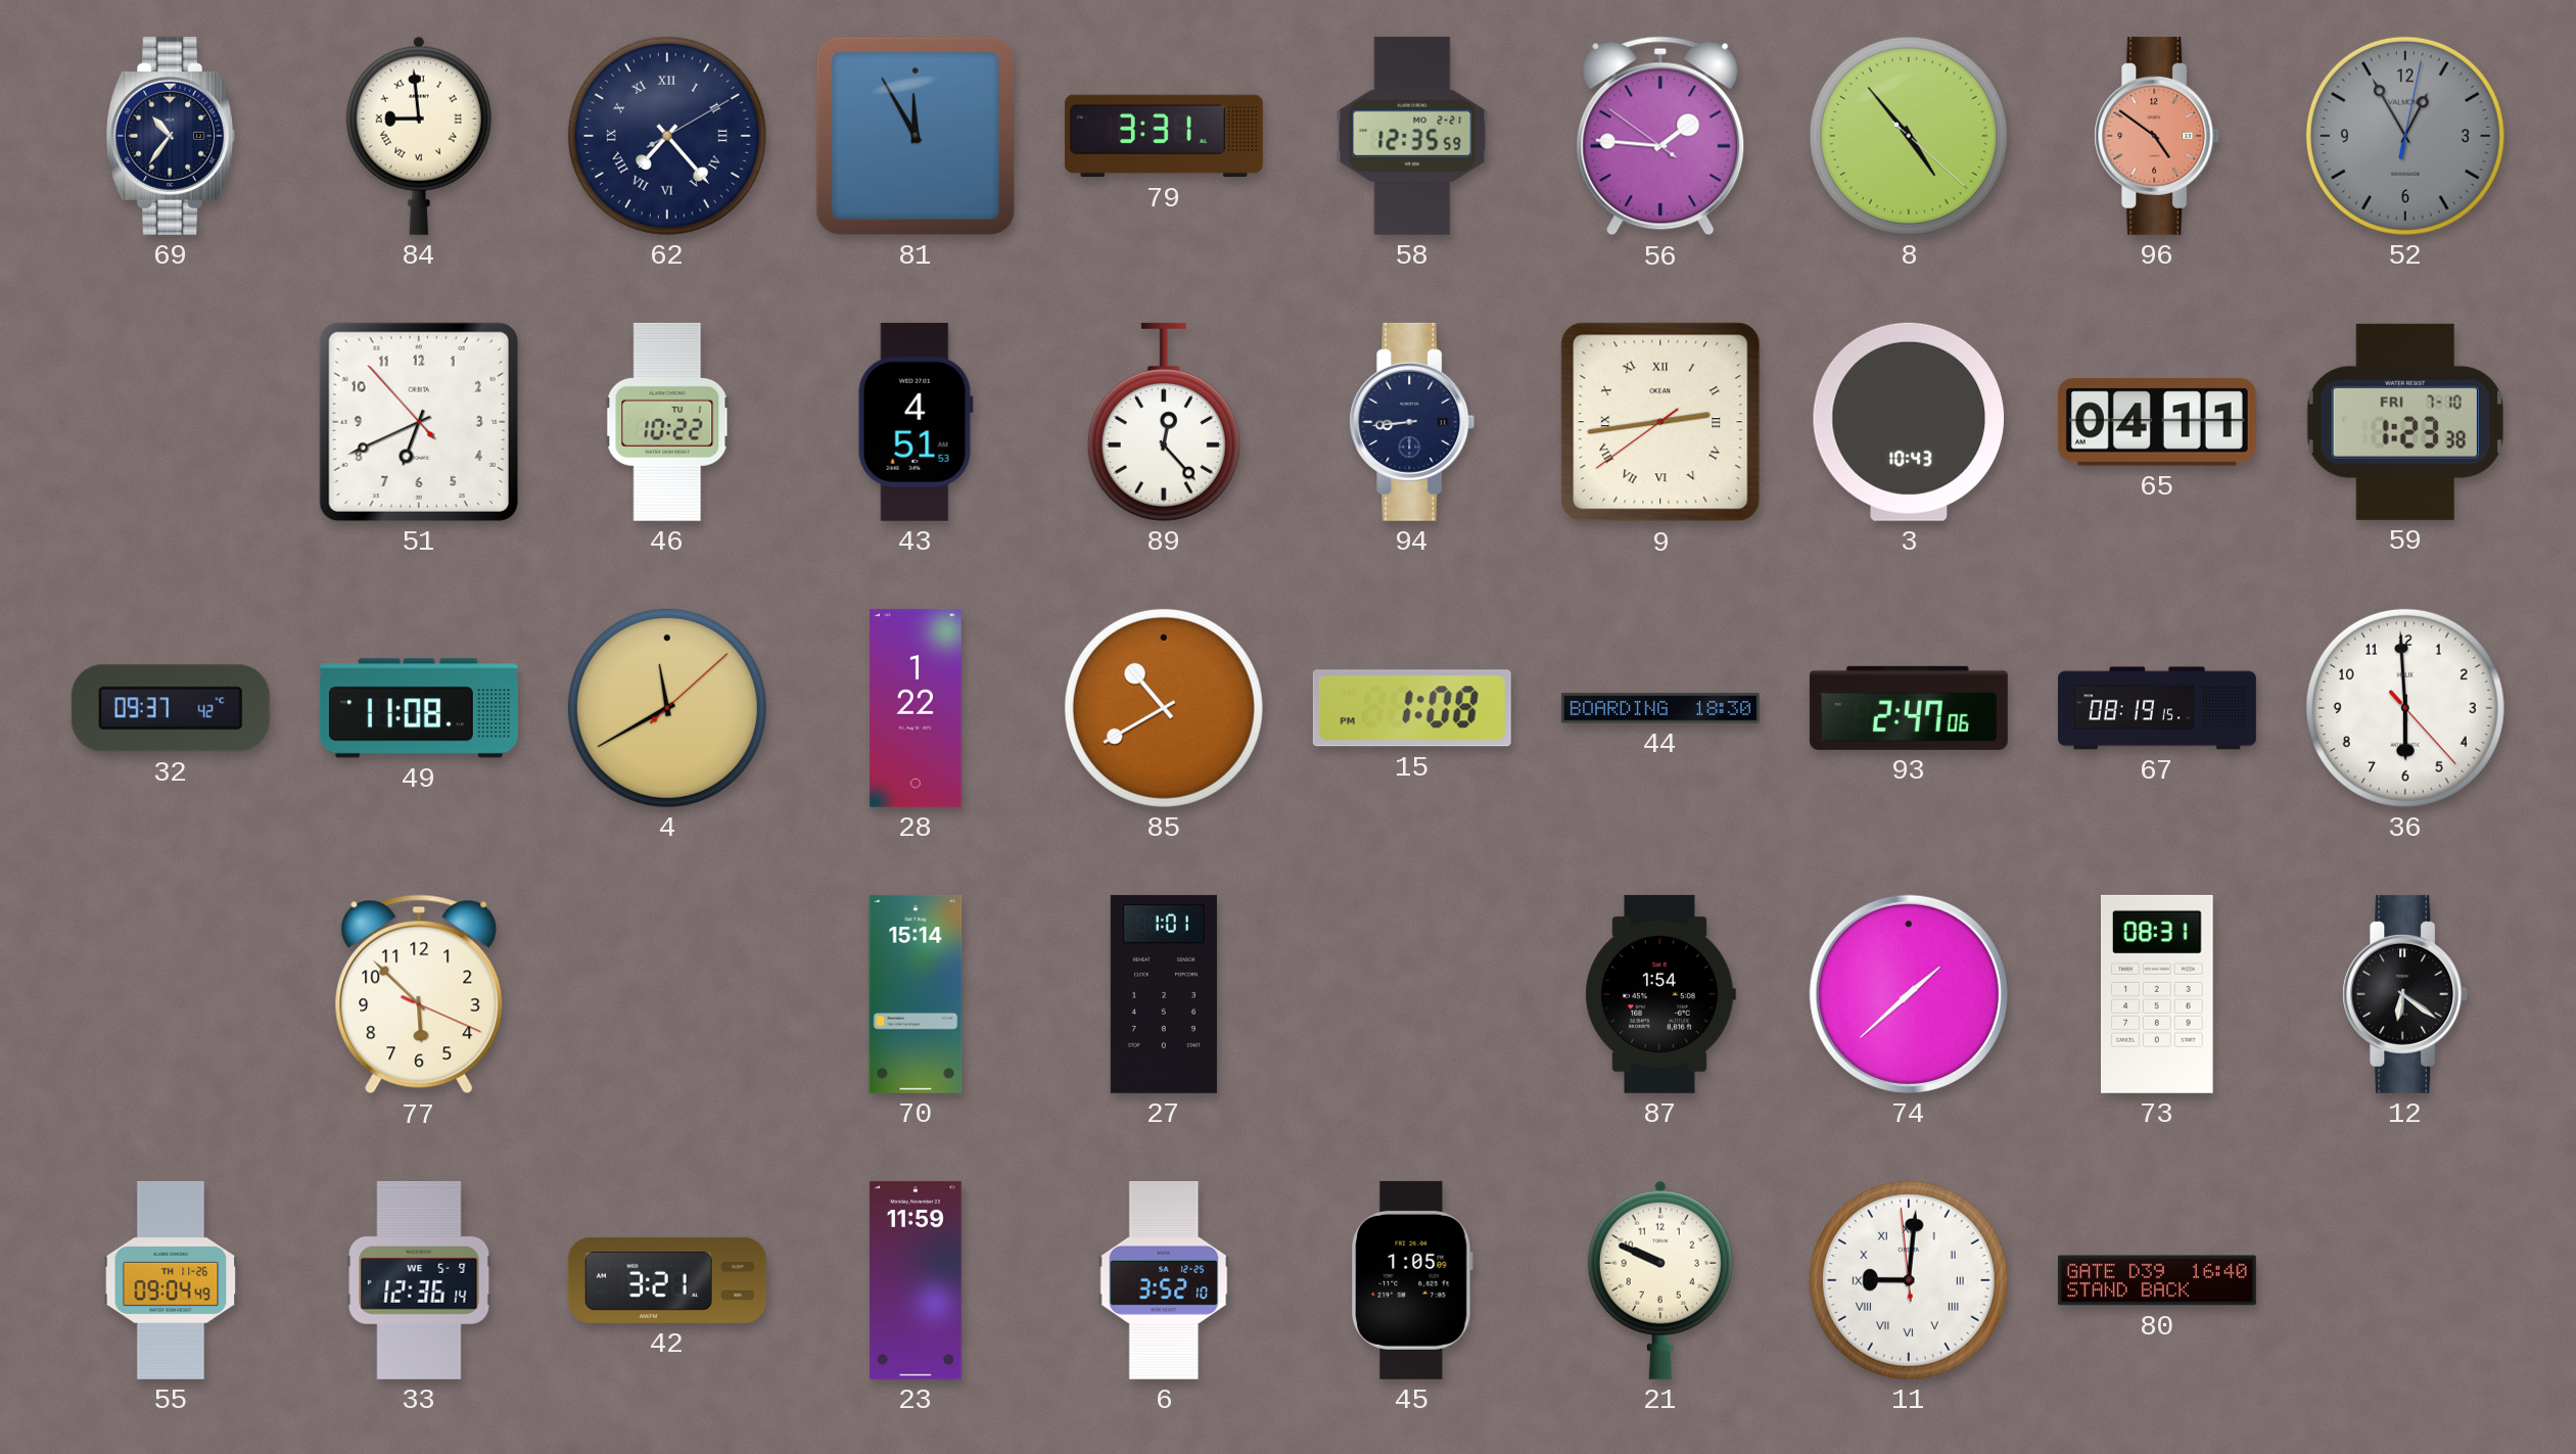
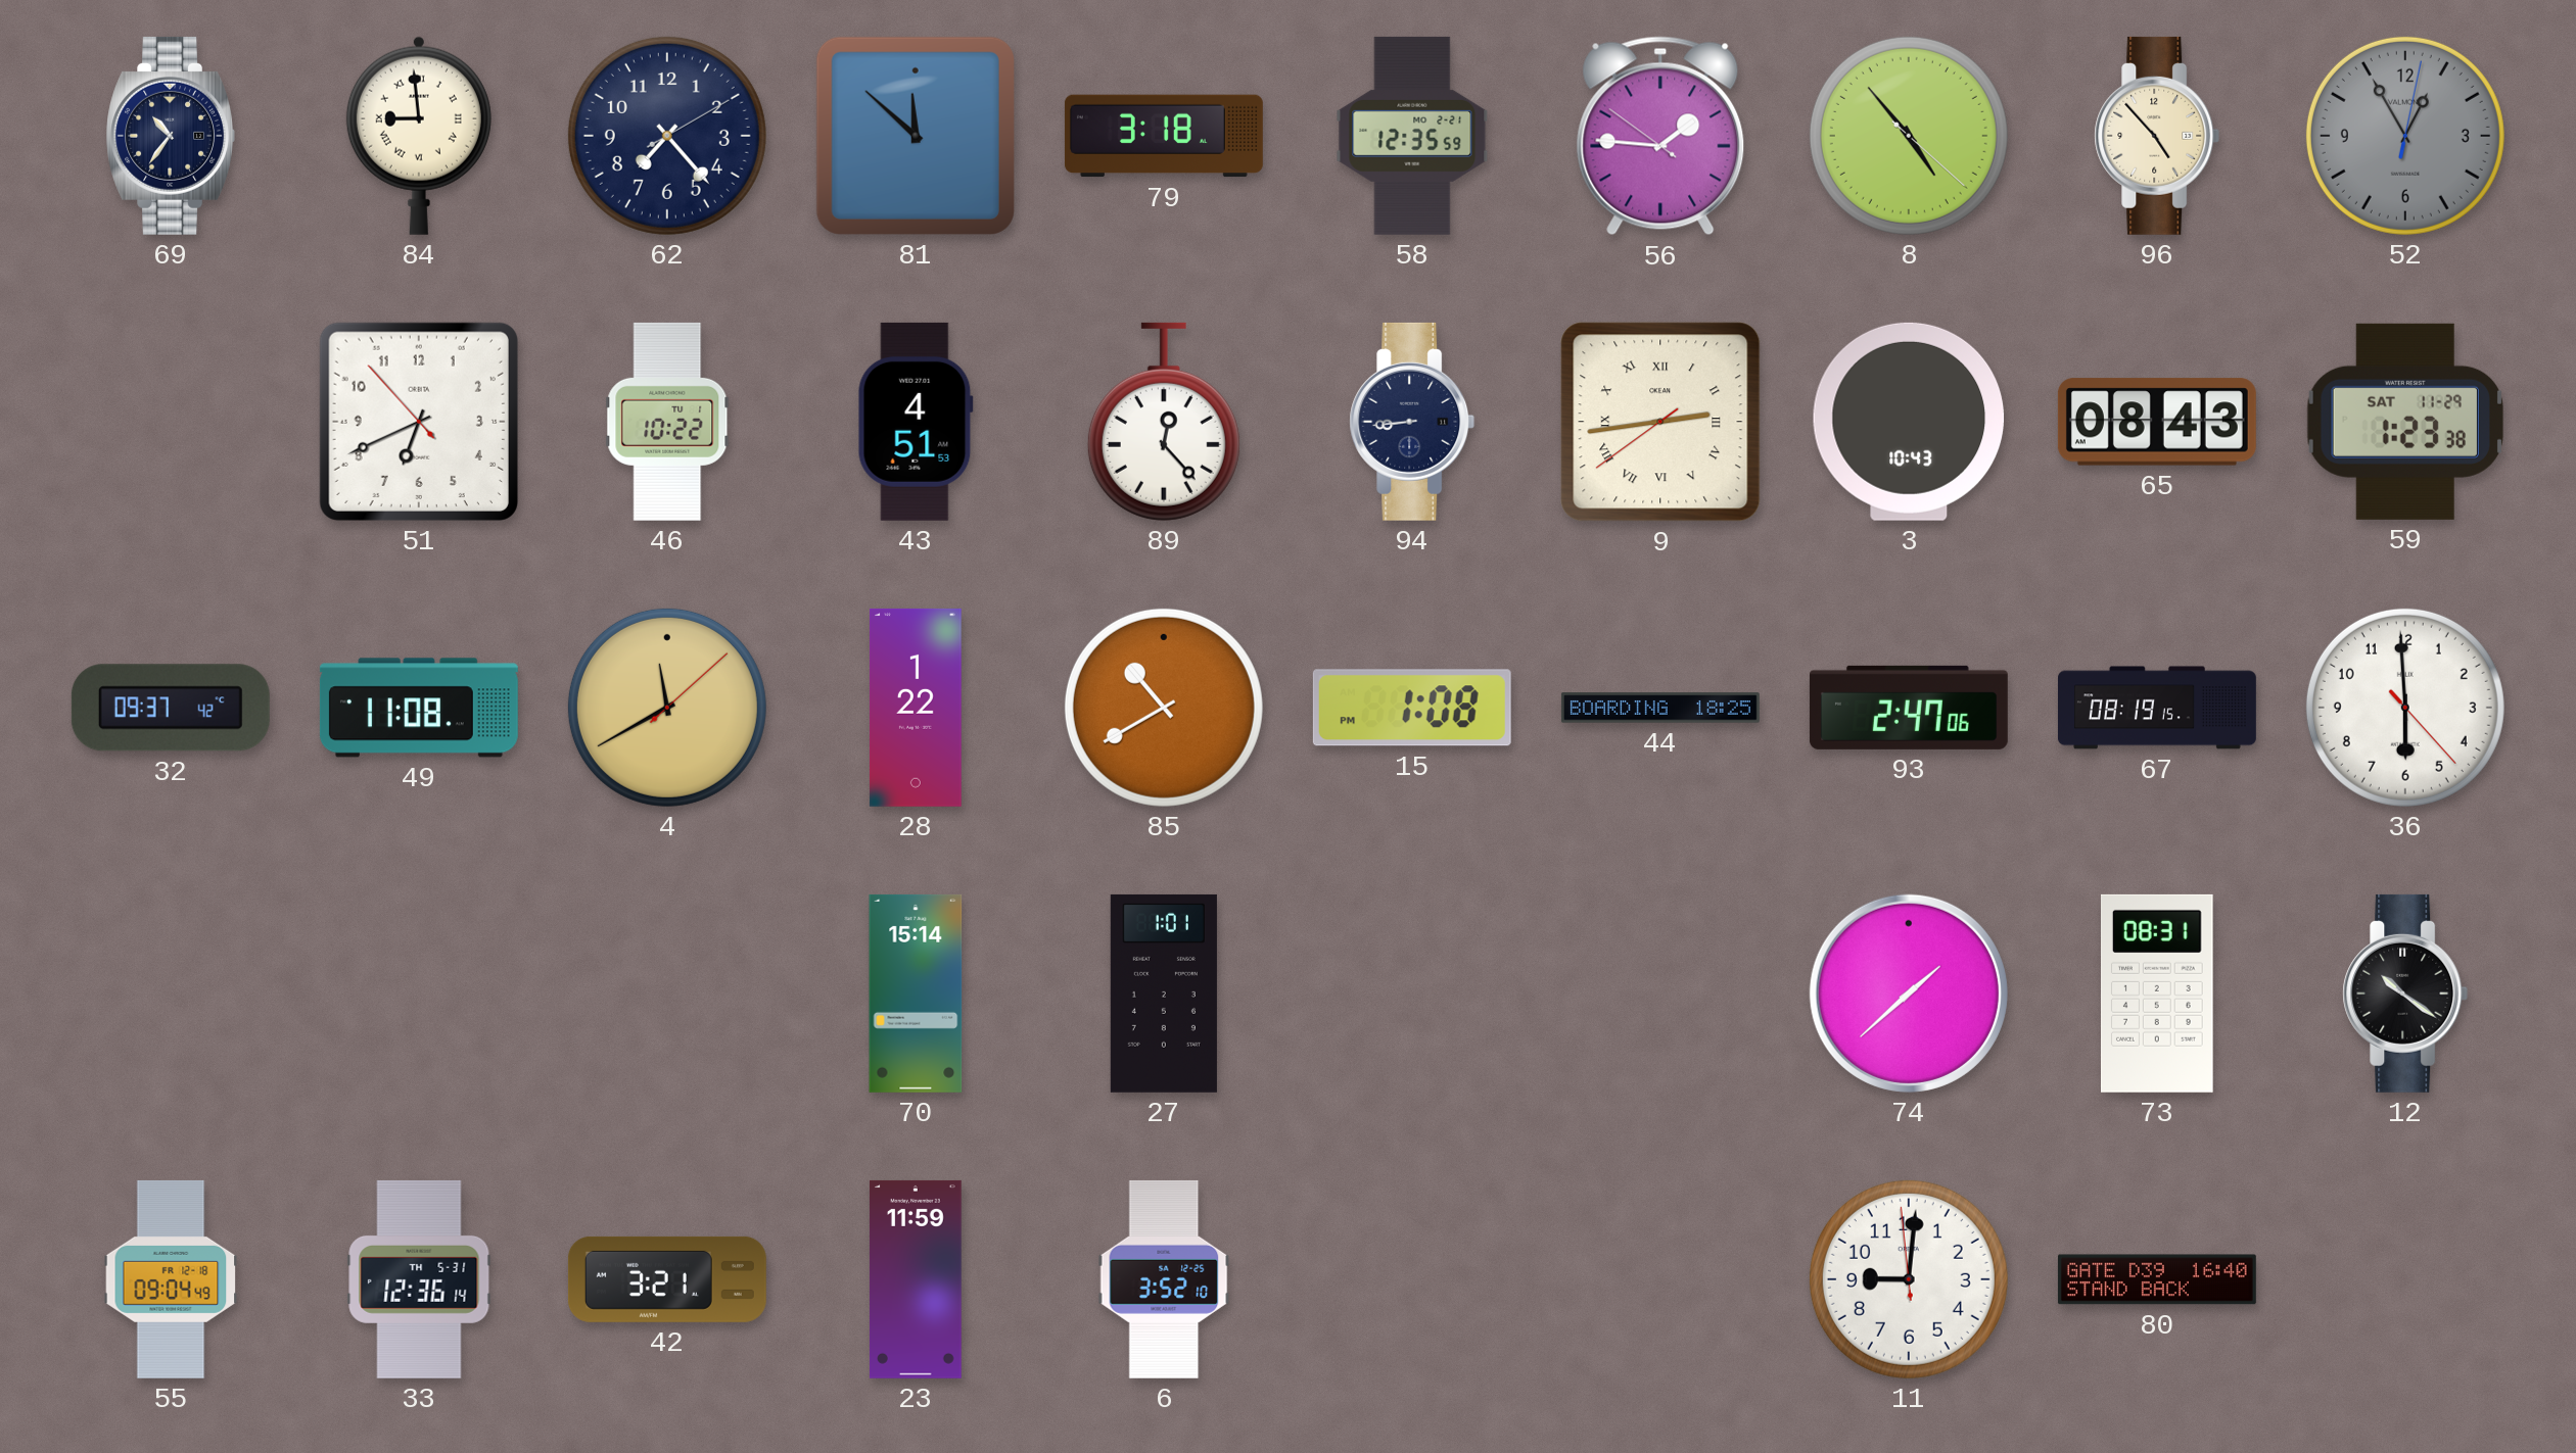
62 numerals: Roman -> Arabic (667, 136)
81: 11:55 -> 11:52 (916, 136)
79: 3:31 -> 3:18 (1164, 136)
96: 4:51 -> 4:53 (2157, 136)
96 dial: salmon -> cream (2157, 136)
65: 04:11 -> 08:43 (2157, 422)
59 date: FRI 7-10 -> SAT 11-29 (2405, 422)
44: 18:30 -> 18:25 (1660, 708)
77: 5:52 -> none (419, 994)
87: 1:54 -> none (1660, 994)
12: 6:21 -> 10:21 (2405, 994)
55 date: TH 11-26 -> FR 12-18 (171, 1279)
33 date: WE 5-9 -> TH 5-31 (419, 1279)
45: 1:05 -> none (1412, 1280)
21: 9:49 -> none (1660, 1280)
11 numerals: Roman -> Arabic (1909, 1279)
